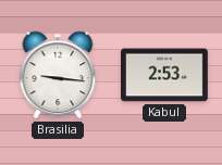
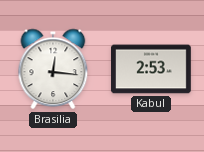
Brasilia: 9:16 -> 12:16 (53, 69)
